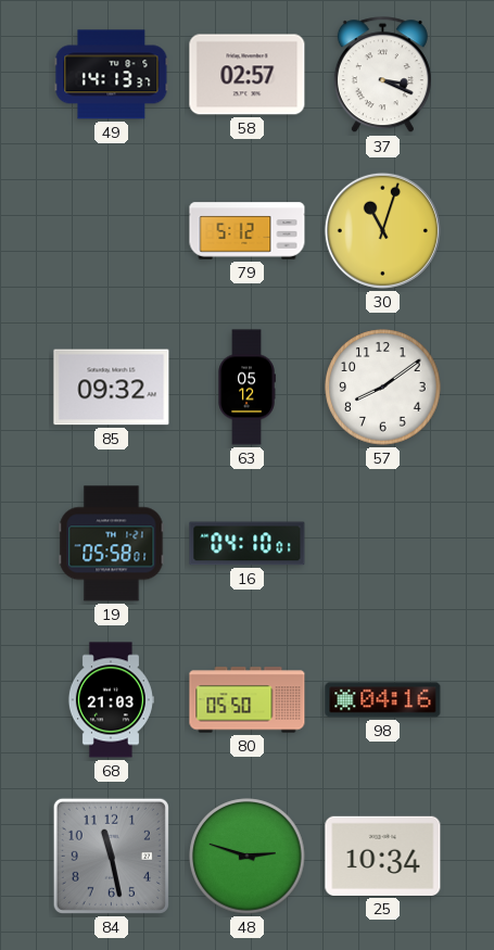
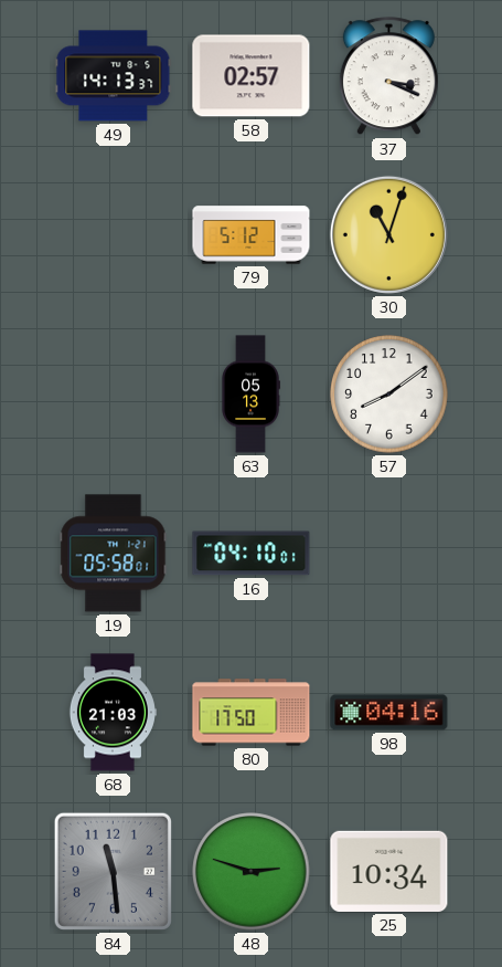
85: 09:32 -> none (112, 388)
63: 05:12 -> 05:13 (250, 395)
80: 05:50 -> 17:50 (252, 713)
84: 11:28 -> 11:29 (113, 871)
